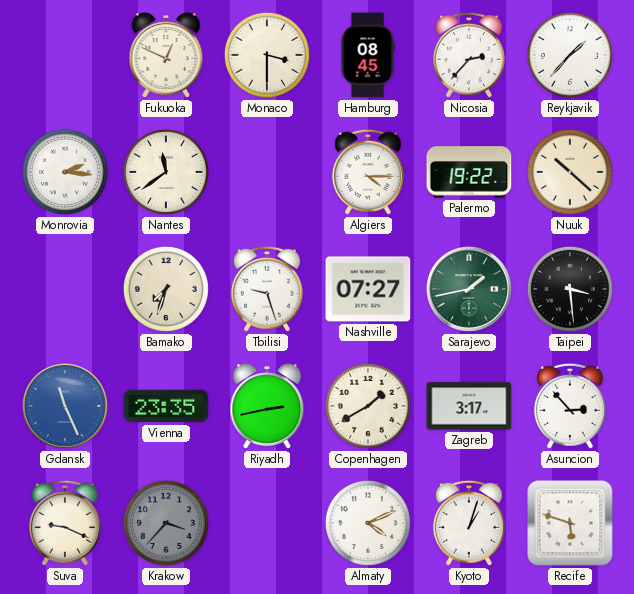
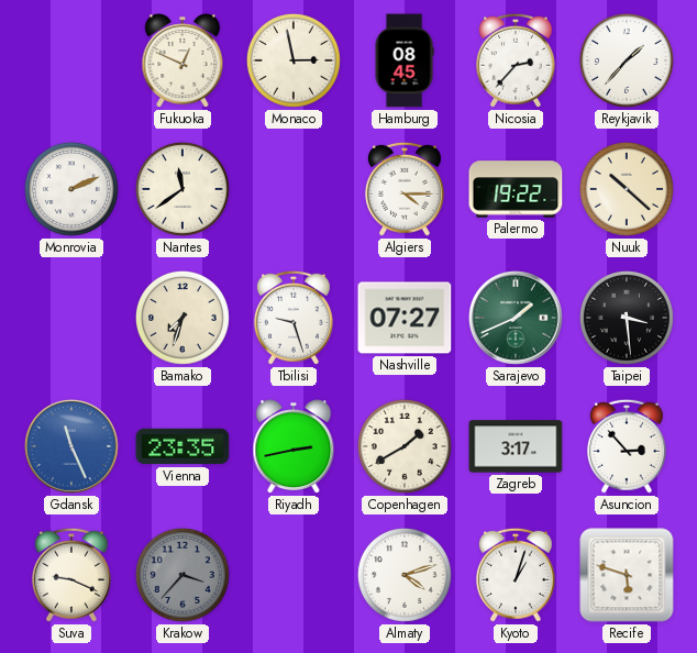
Monaco: 3:30 -> 2:58 (294, 60)
Monrovia: 2:16 -> 2:11 (71, 189)
Sarajevo: 1:43 -> 1:41 (516, 318)
Almaty: 4:11 -> 4:12 (405, 575)
